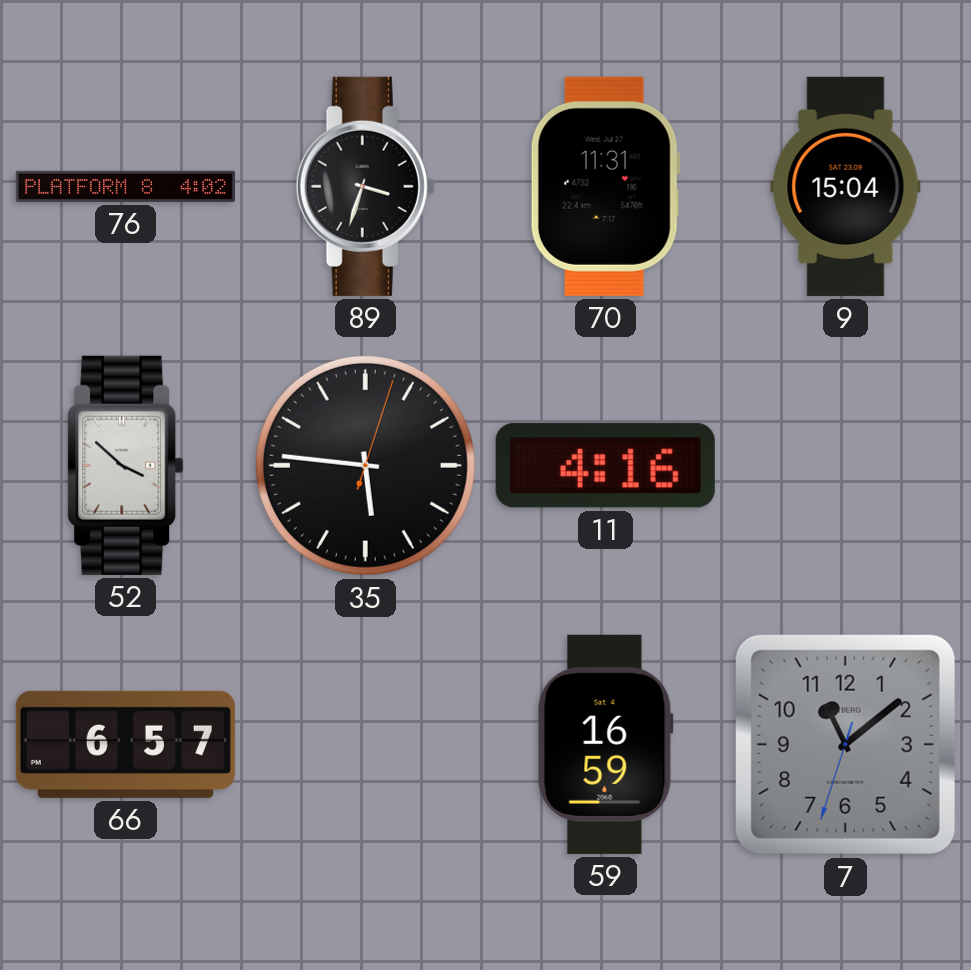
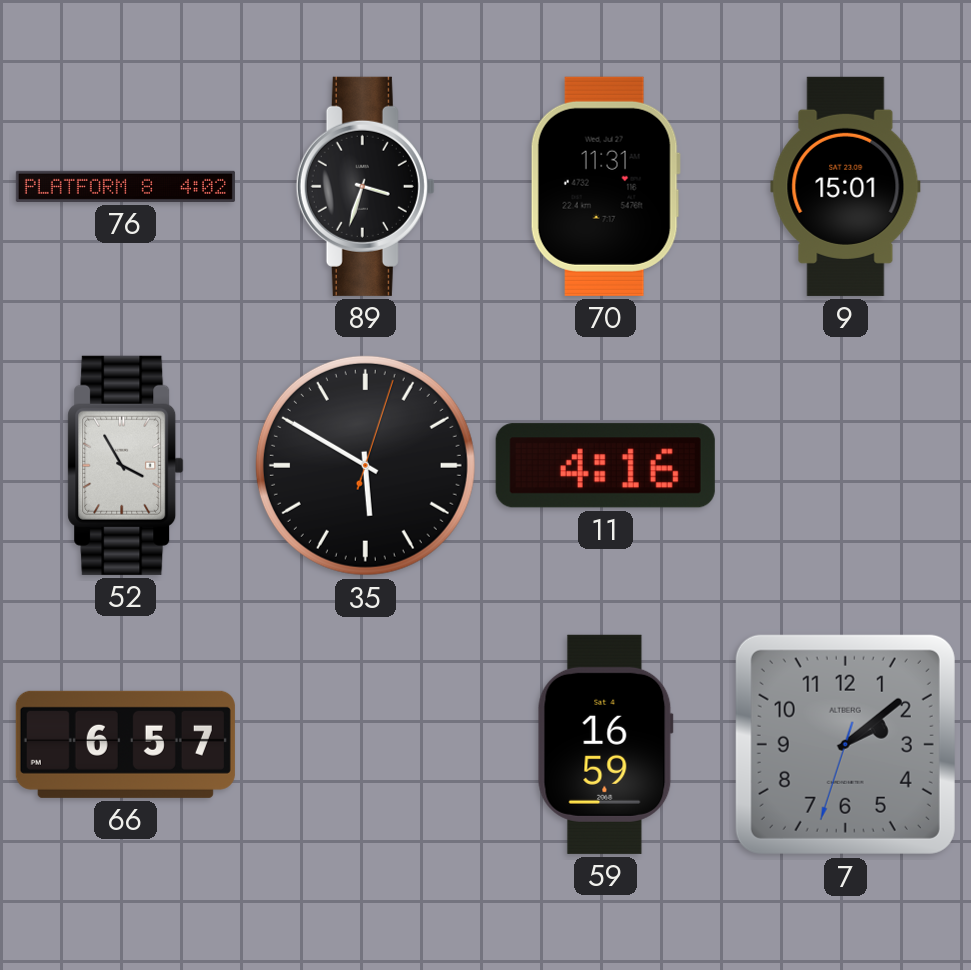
9: 15:04 -> 15:01 (846, 186)
52: 3:52 -> 3:55 (126, 465)
35: 5:46 -> 5:50 (365, 465)
7: 11:08 -> 2:08 (845, 744)
